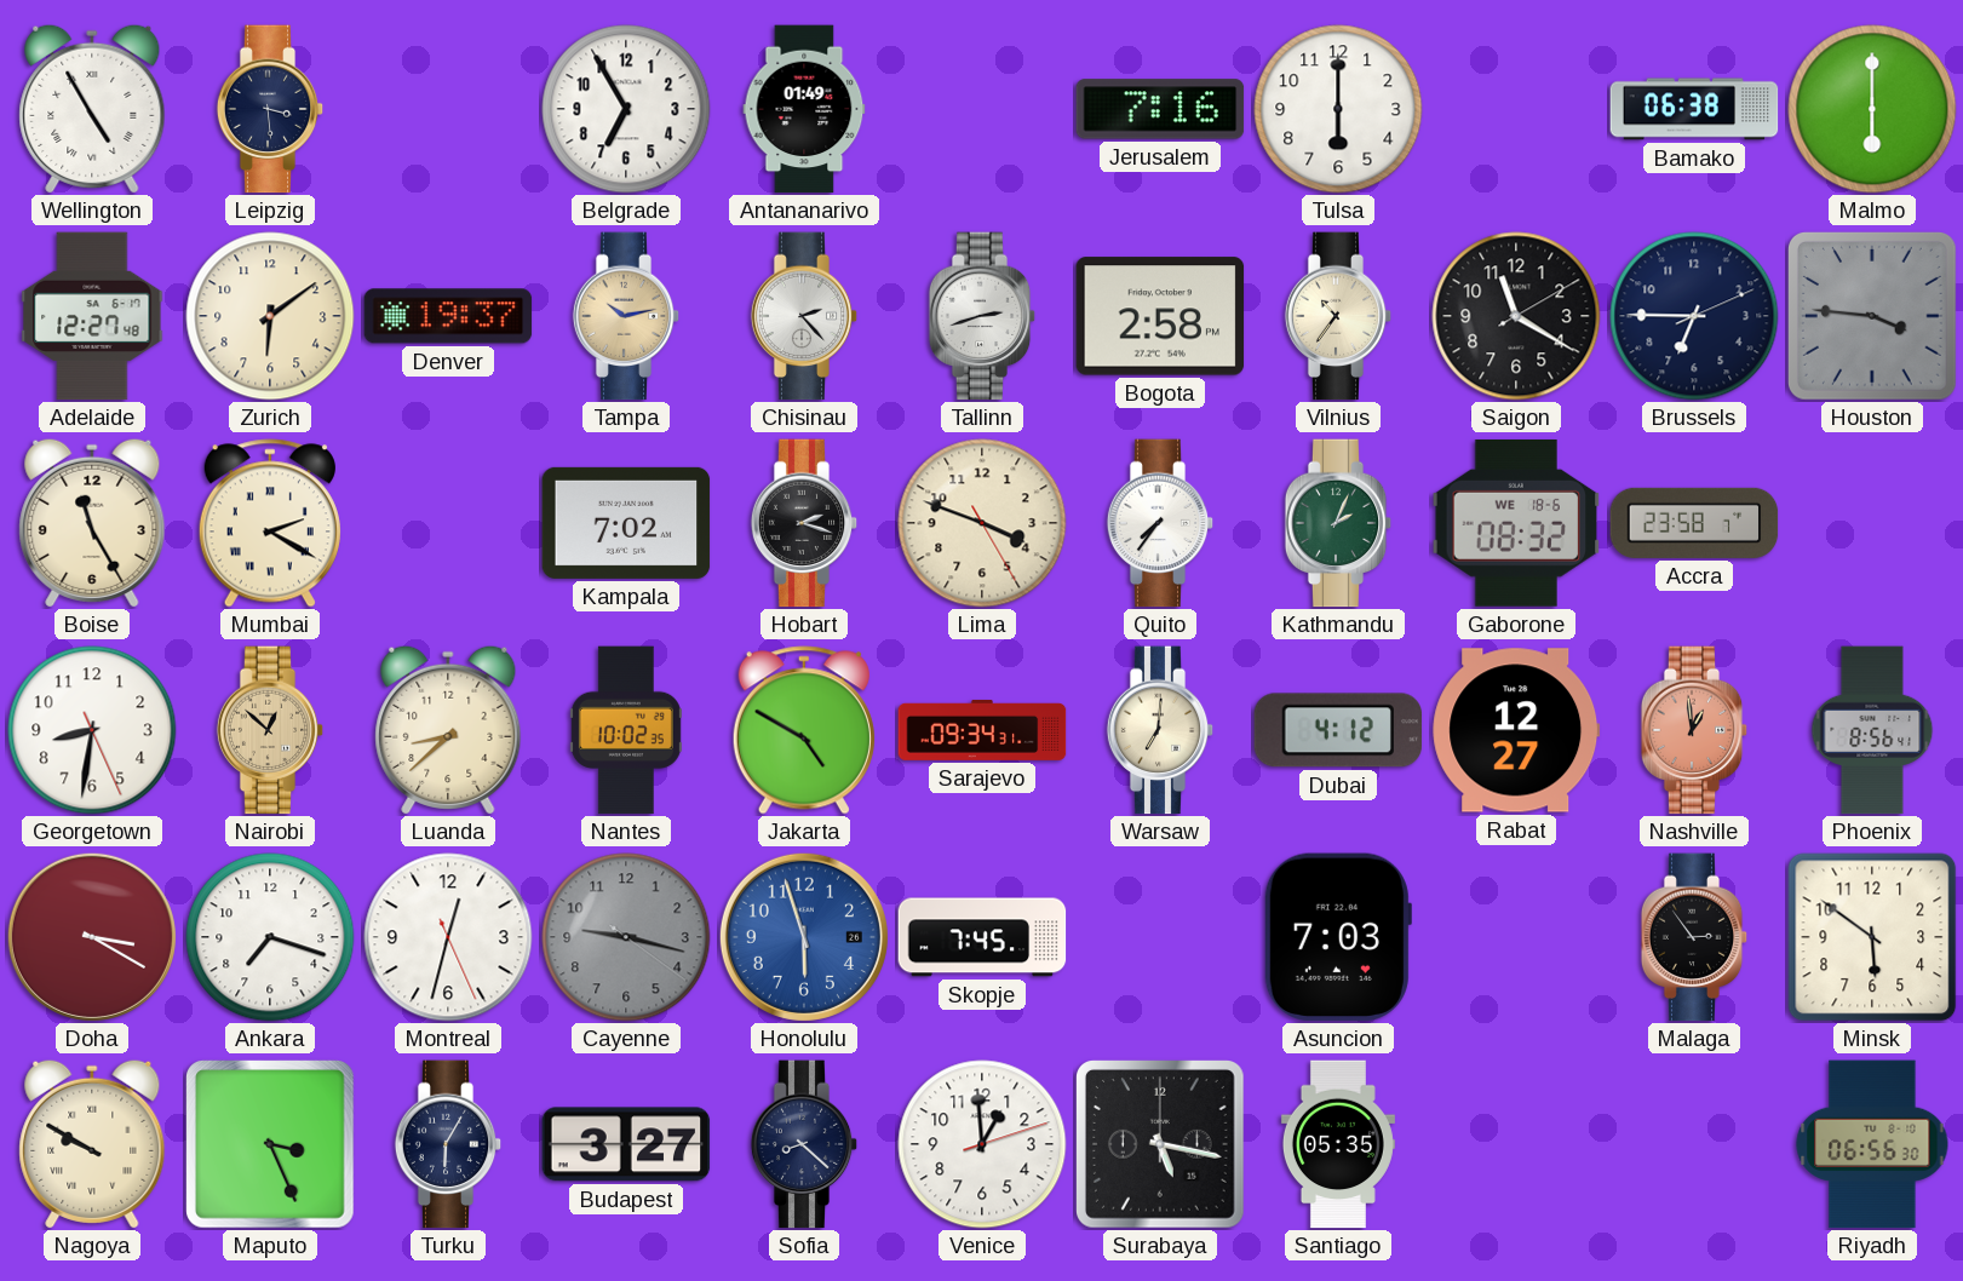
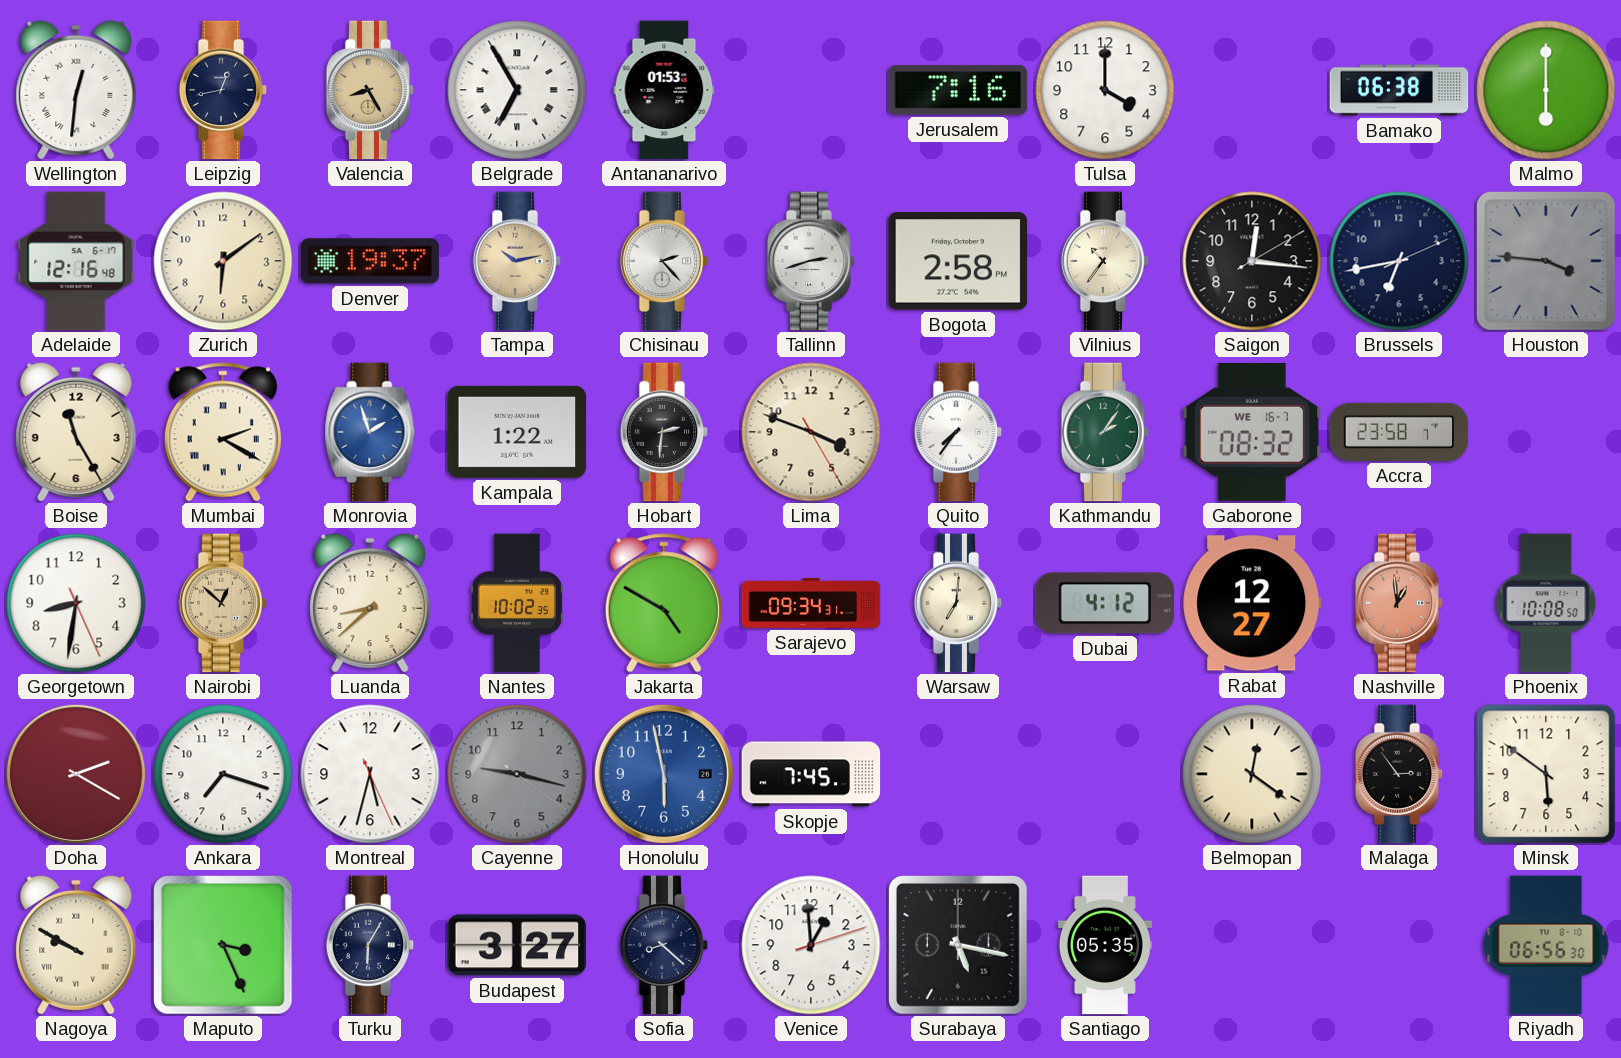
Wellington: 4:55 -> 12:31 (76, 90)
Leipzig: 3:29 -> 12:43 (223, 90)
Valencia: none -> 8:25 (370, 90)
Belgrade numerals: Arabic -> Roman (517, 90)
Antananarivo: 01:49 -> 01:53 (664, 90)
Tulsa: 6:00 -> 4:00 (1105, 90)
Adelaide: 12:27 -> 12:16 (76, 261)
Saigon: 11:20 -> 12:16 (1252, 261)
Brussels: 6:45 -> 6:43 (1399, 261)
Monrovia: none -> 1:57 (370, 432)
Kampala: 7:02 -> 1:22 (517, 432)
Hobart: 2:18 -> 2:31 (664, 432)
Kathmandu: 2:04 -> 2:06 (1105, 432)
Gaborone date: WE 18-6 -> WE 16-7 (1252, 432)
Phoenix: 8:56 -> 10:08 (1546, 603)
Doha: 3:20 -> 2:20 (76, 774)
Montreal: 12:32 -> 5:32 (370, 774)
Honolulu: 5:57 -> 5:58 (664, 774)
Asuncion: 7:03 -> none (1337, 937)
Belmopan: none -> 12:21 (1252, 774)
